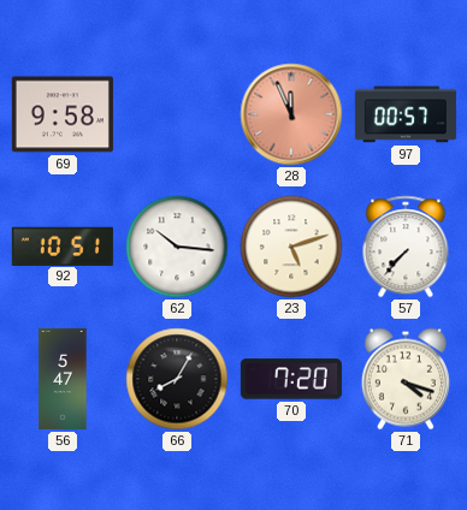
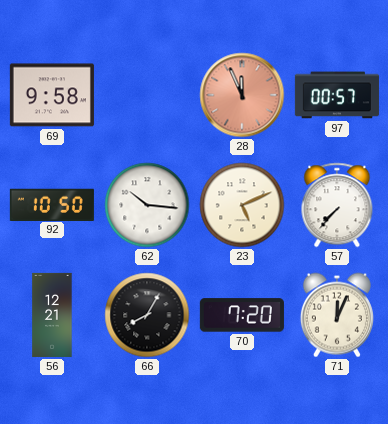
92: 10:51 -> 10:50 (52, 204)
23: 5:12 -> 5:11 (242, 205)
56: 5:47 -> 12:21 (52, 315)
71: 4:18 -> 12:04 (337, 315)
